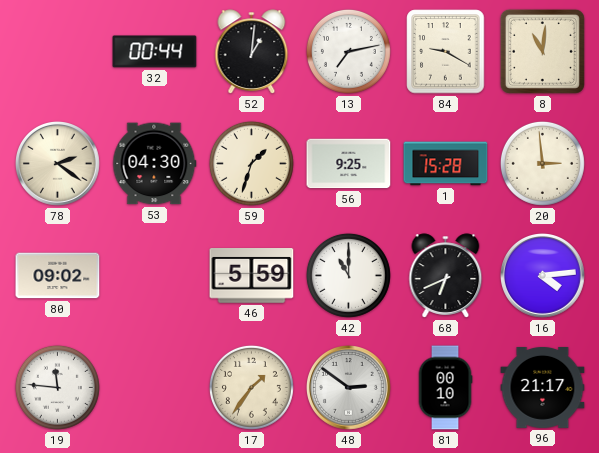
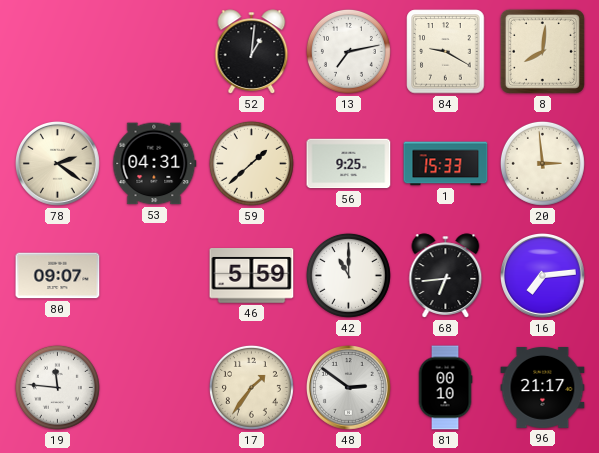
32: 00:44 -> none (155, 52)
8: 11:01 -> 8:01 (542, 51)
53: 04:30 -> 04:31 (155, 164)
59: 1:33 -> 1:38 (251, 163)
1: 15:28 -> 15:33 (446, 164)
80: 09:02 -> 09:07 (58, 276)
68: 6:41 -> 6:44 (446, 276)
16: 4:14 -> 7:14 (543, 276)
